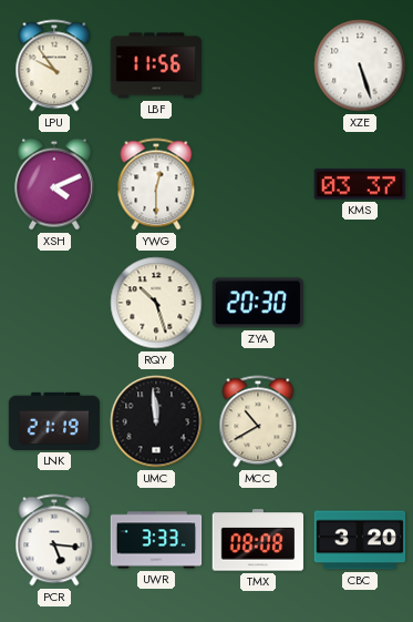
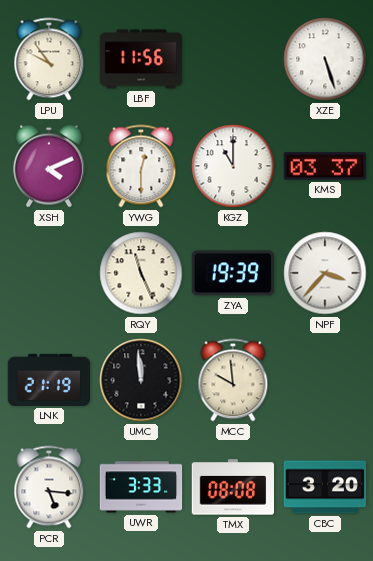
KGZ: none -> 11:00 (233, 166)
RQY: 10:27 -> 11:26 (141, 273)
ZYA: 20:30 -> 19:39 (232, 273)
NPF: none -> 3:37 (325, 273)
MCC: 10:40 -> 9:59 (233, 380)
